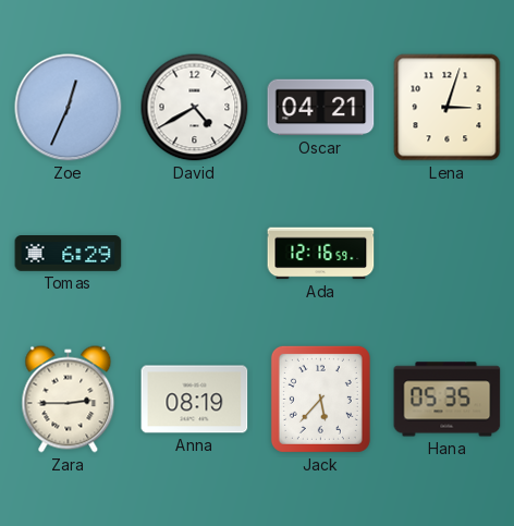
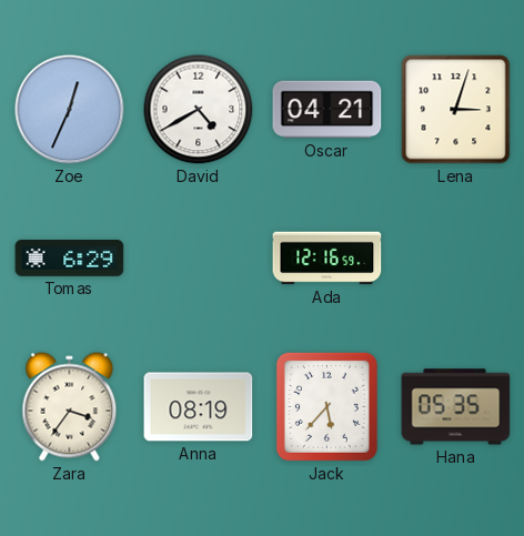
Zara: 2:45 -> 3:36 (70, 407)
